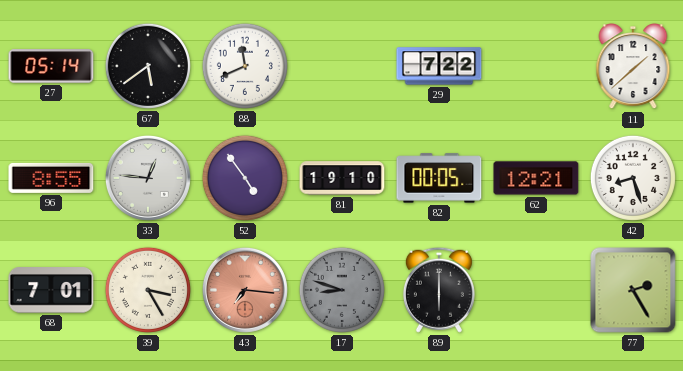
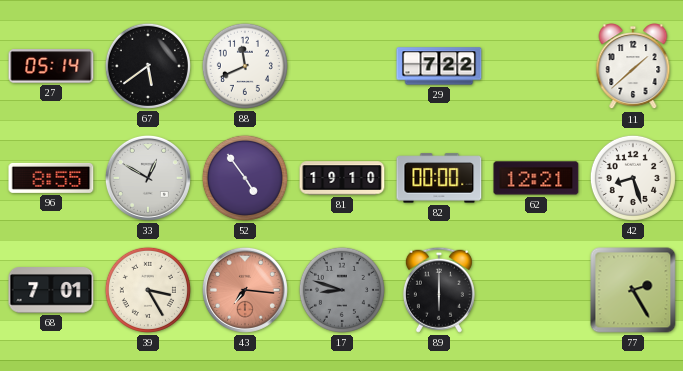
33: 12:46 -> 12:50 (148, 178)
82: 00:05 -> 00:00 (439, 178)
